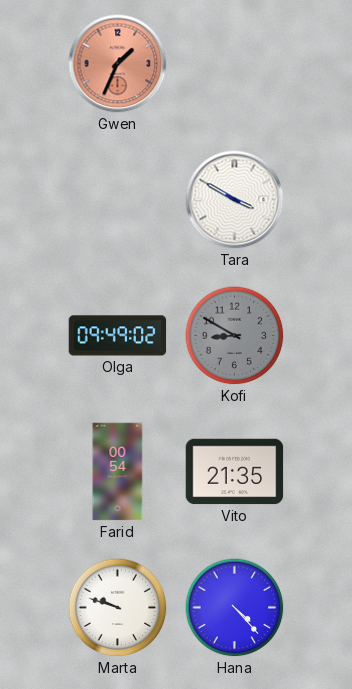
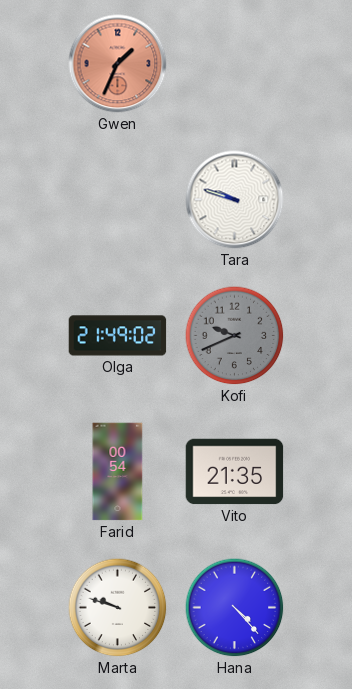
Tara: 3:50 -> 9:48 (235, 200)
Olga: 09:49 -> 21:49 (118, 336)
Kofi: 8:50 -> 9:41 (235, 336)
